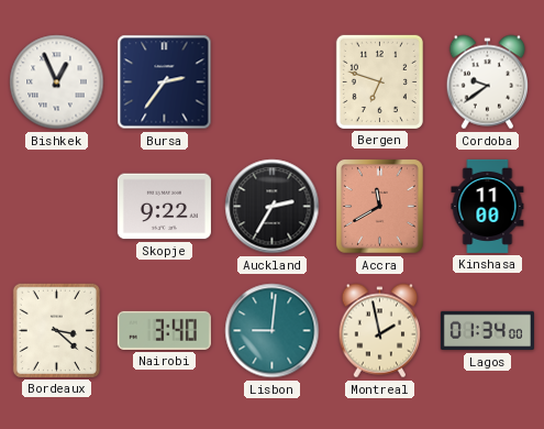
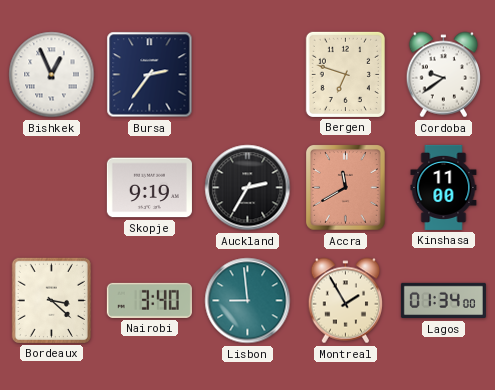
Skopje: 9:22 -> 9:19 (149, 188)
Lisbon: 9:01 -> 8:59 (248, 301)
Montreal: 1:58 -> 1:55 (346, 301)
